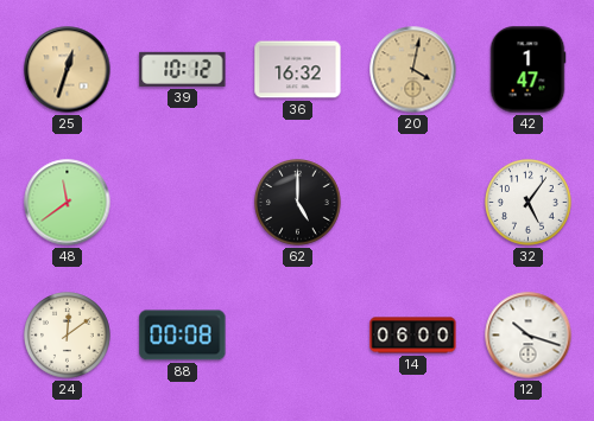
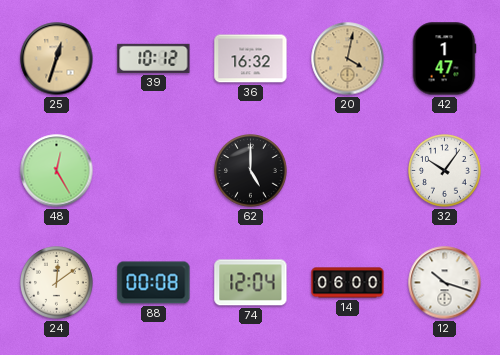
48: 11:39 -> 12:25 (57, 171)
32: 5:06 -> 10:06 (445, 171)
74: none -> 12:04 (251, 283)
